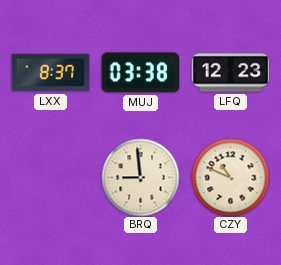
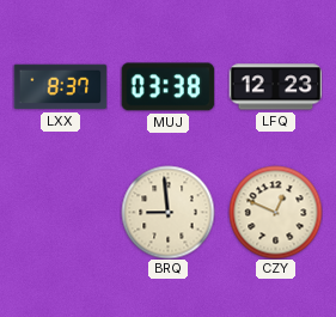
CZY: 10:49 -> 12:49 (275, 212)
